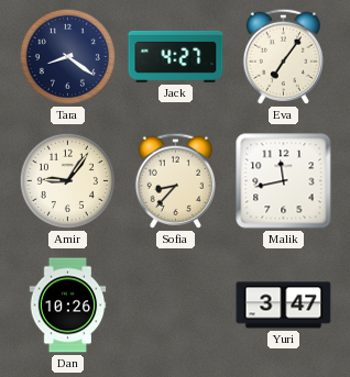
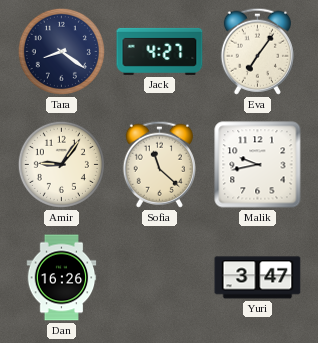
Sofia: 8:37 -> 11:22 (159, 164)
Malik: 11:43 -> 9:43 (258, 165)
Dan: 10:26 -> 16:26 (62, 278)
